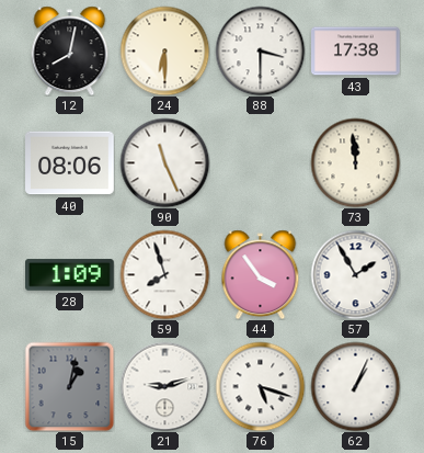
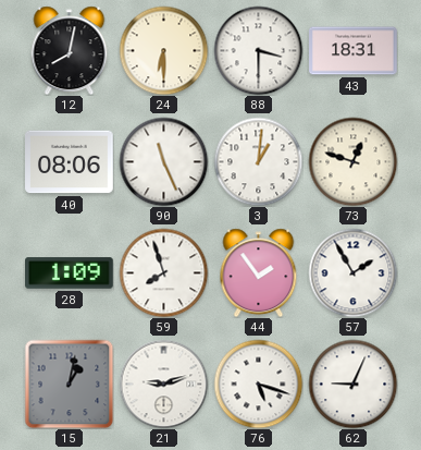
43: 17:38 -> 18:31 (354, 51)
3: none -> 1:01 (258, 161)
73: 11:59 -> 12:48 (352, 161)
44: 3:54 -> 1:54 (259, 272)
62: 1:04 -> 9:04 (352, 384)
